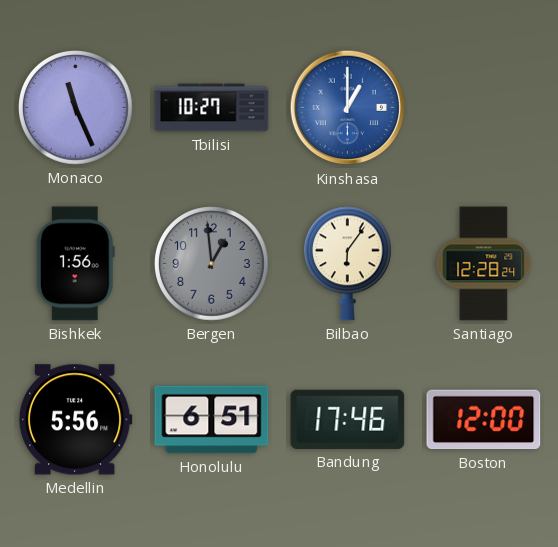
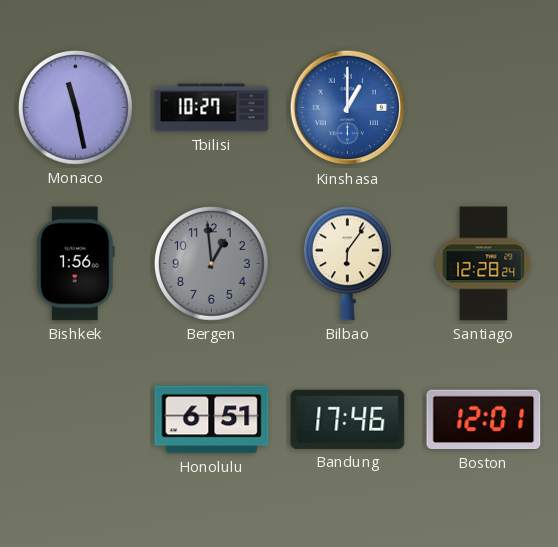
Monaco: 11:26 -> 11:28 (76, 108)
Medellin: 5:56 -> none (75, 420)
Boston: 12:00 -> 12:01 (484, 420)
